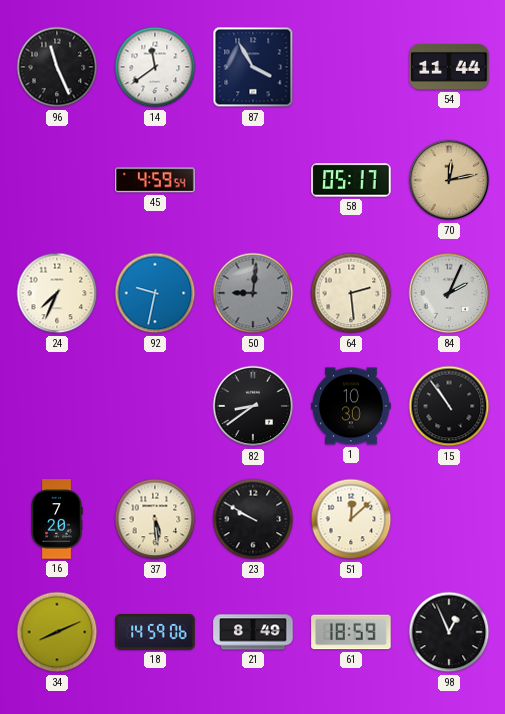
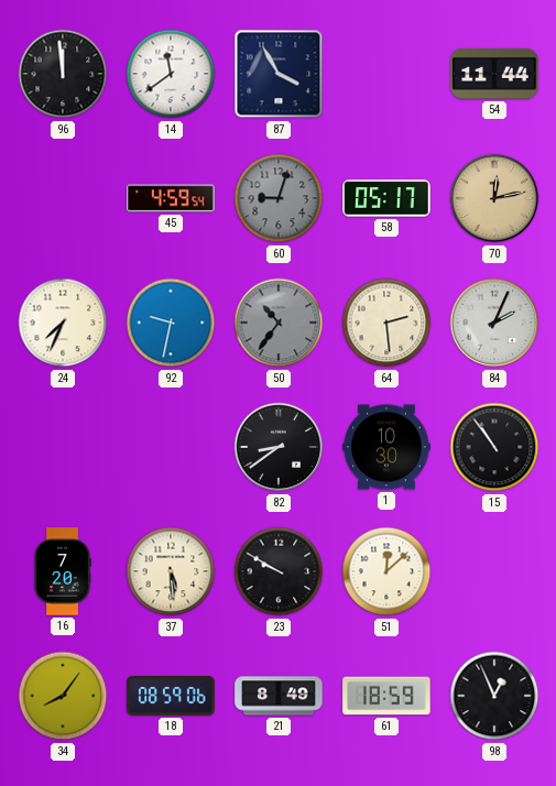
96: 11:26 -> 11:59 (63, 74)
60: none -> 9:03 (279, 198)
50: 9:01 -> 10:36 (279, 323)
34: 8:11 -> 8:06 (63, 696)
18: 14:59 -> 08:59 (171, 696)
